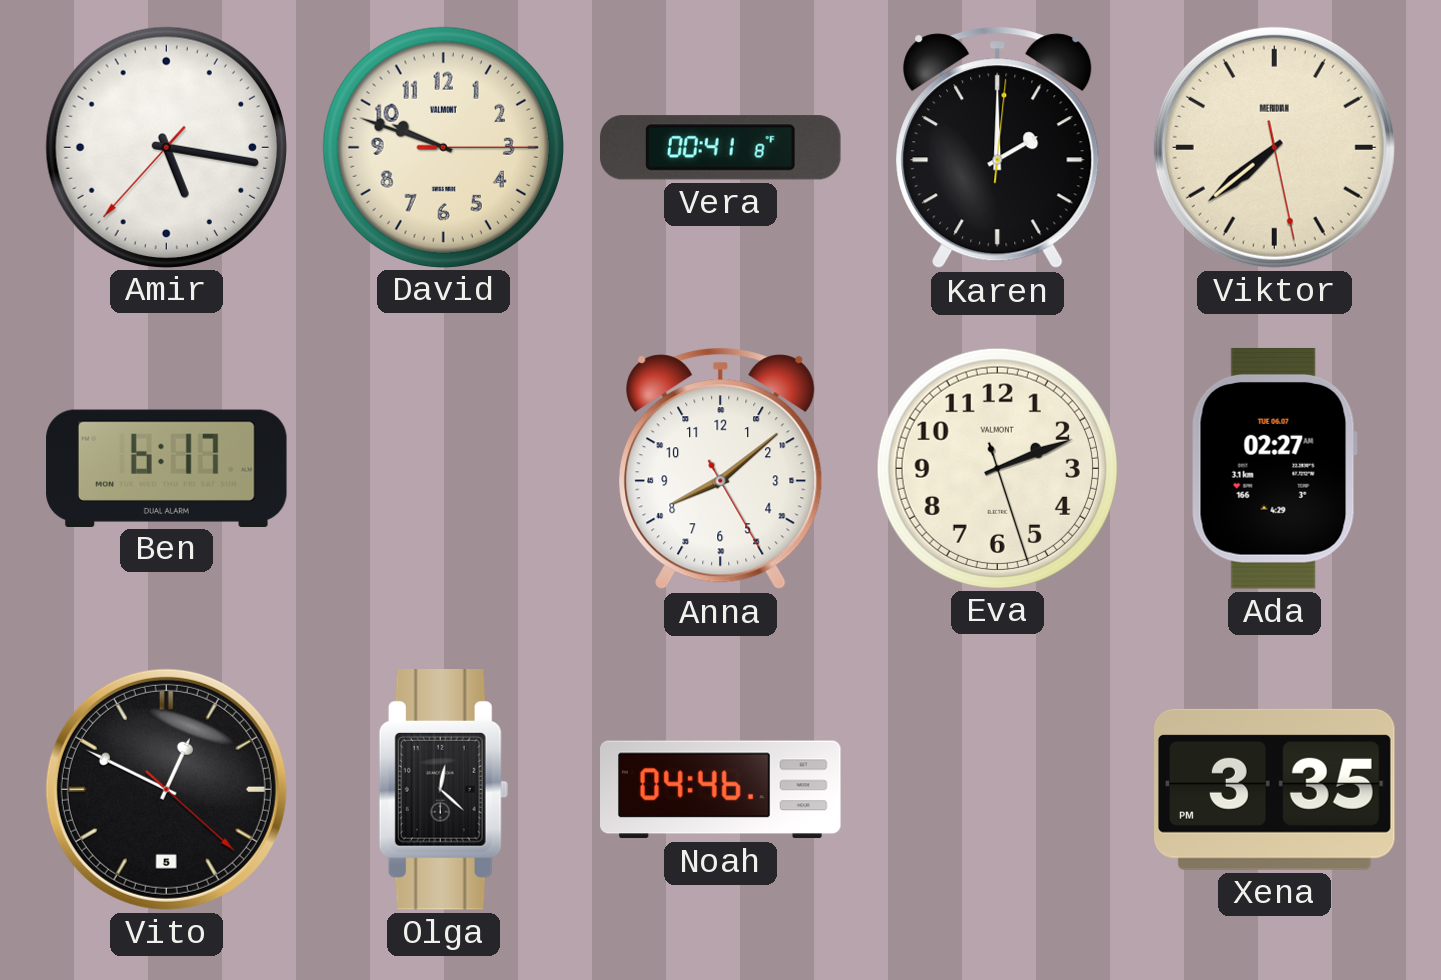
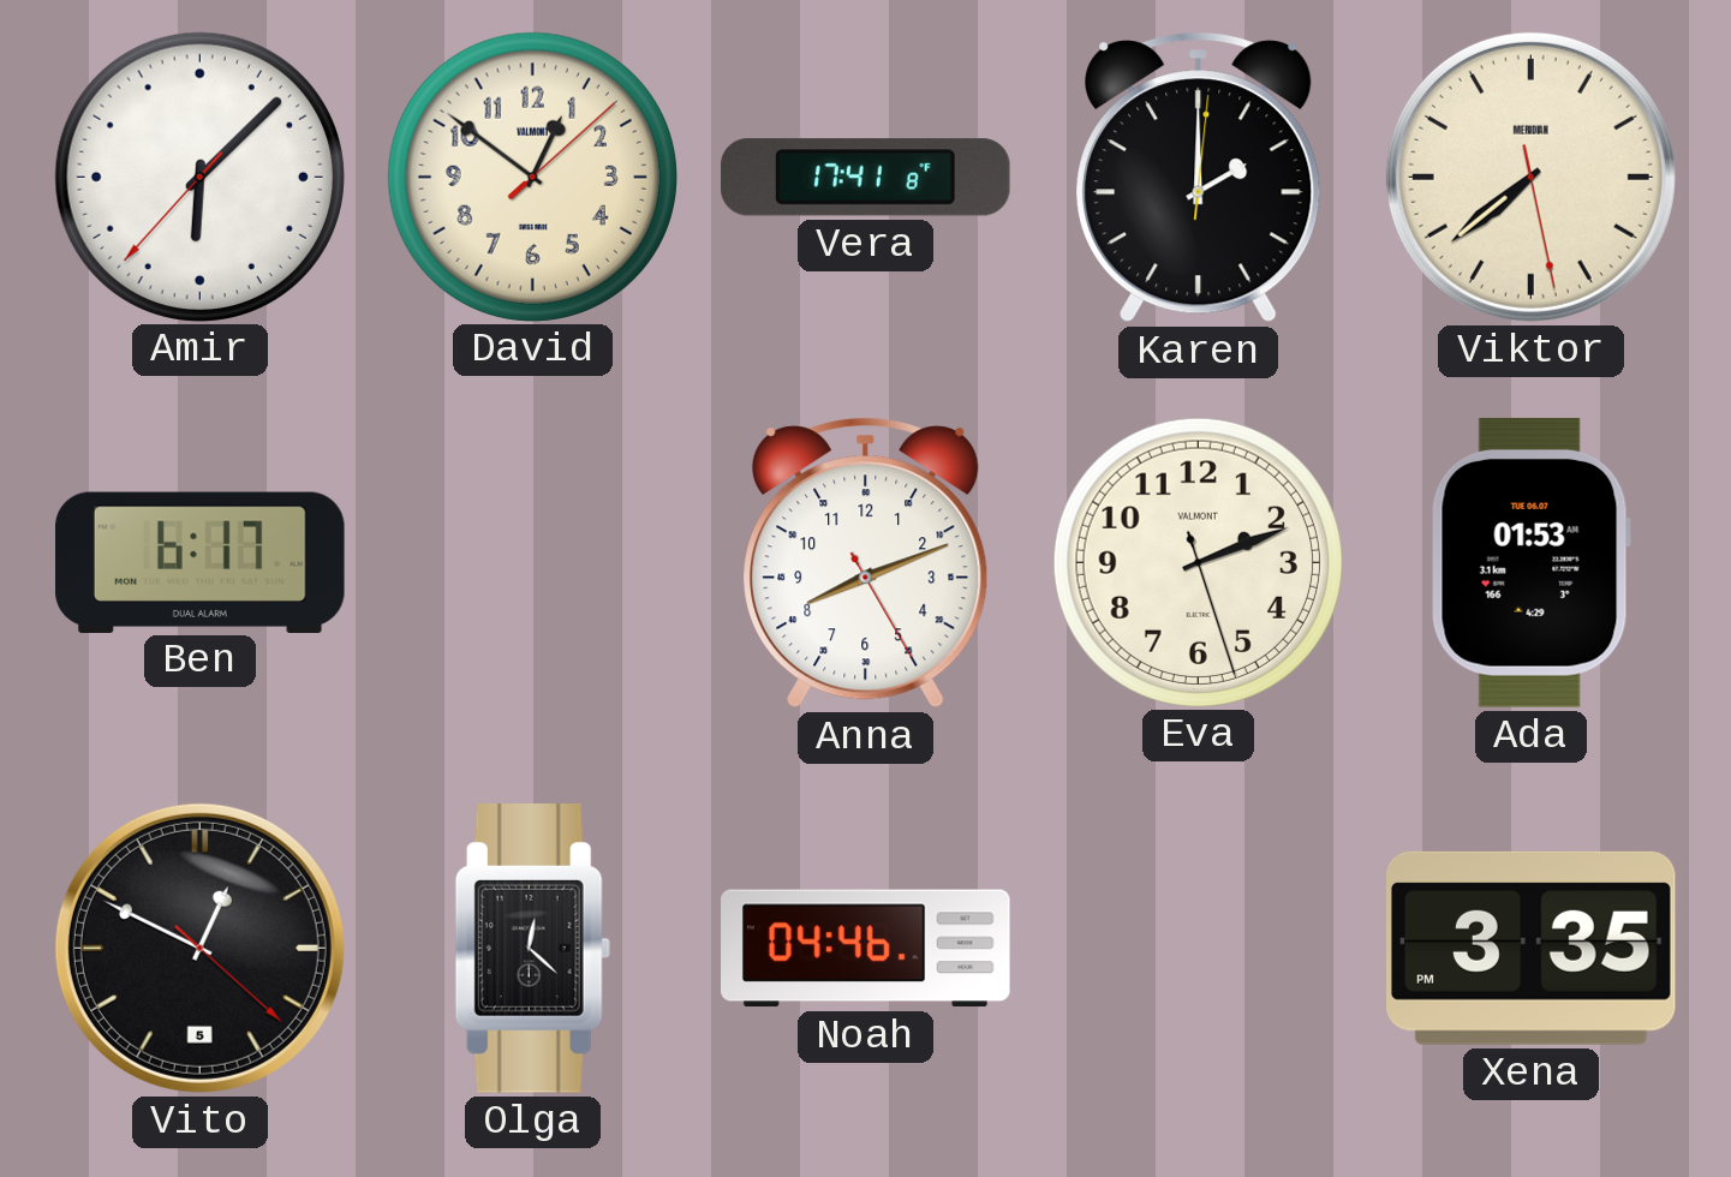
Amir: 5:16 -> 6:07 (199, 177)
David: 9:48 -> 12:51 (532, 177)
Vera: 00:41 -> 17:41 (866, 178)
Anna: 8:08 -> 8:11 (866, 563)
Ada: 02:27 -> 01:53 (1530, 562)
